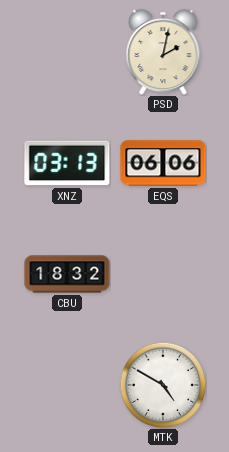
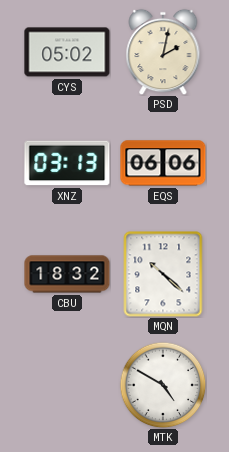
CYS: none -> 05:02 (67, 52)
MQN: none -> 10:22 (163, 274)
